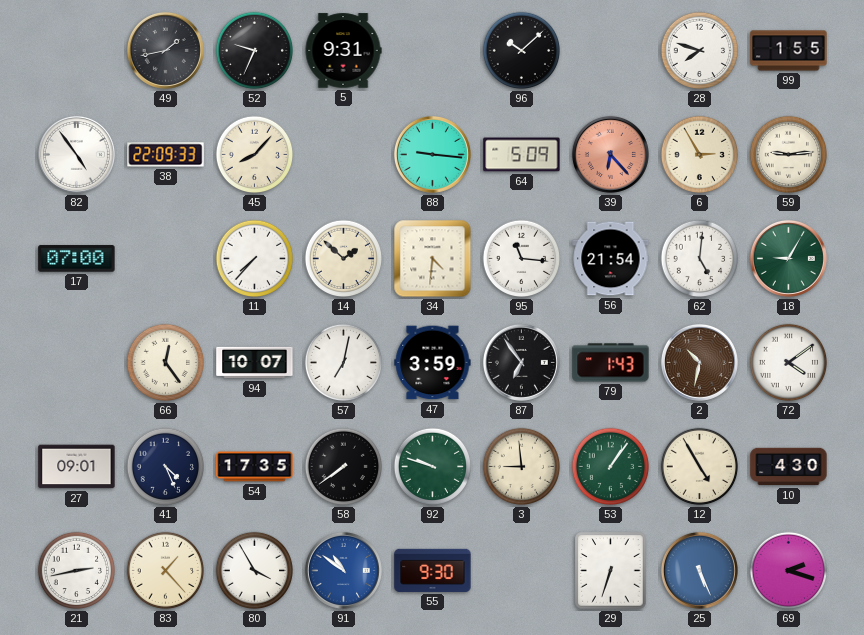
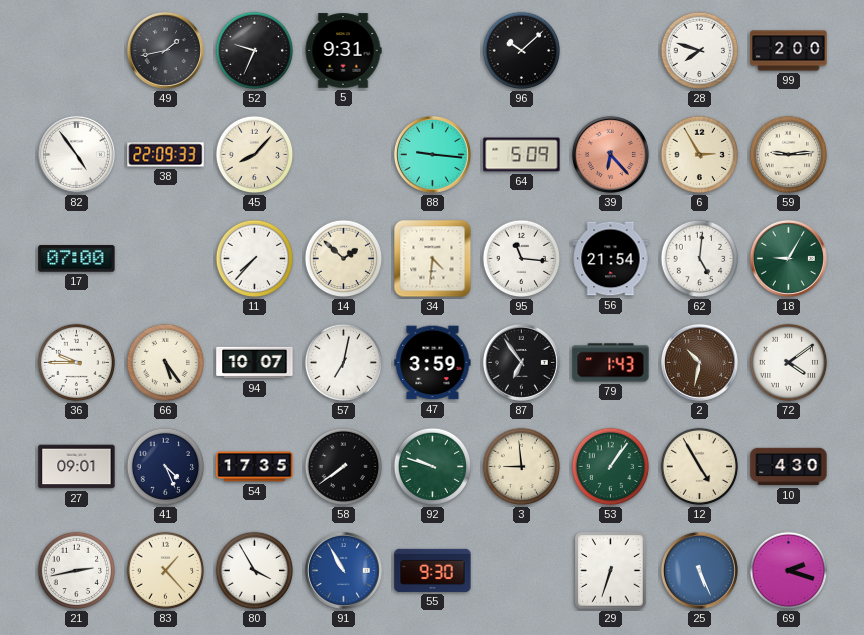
99: 1:55 -> 2:00 (789, 51)
36: none -> 9:45 (77, 363)
66: 12:24 -> 5:24 (166, 363)
91: 10:51 -> 10:55 (343, 570)
